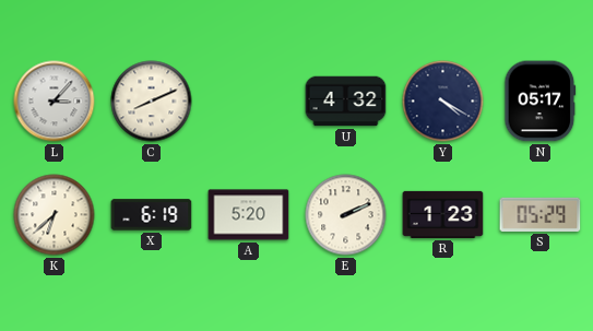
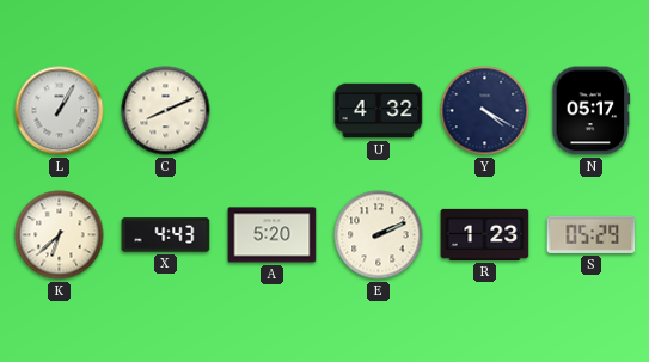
L: 3:07 -> 1:05 (60, 111)
X: 6:19 -> 4:43 (166, 235)
